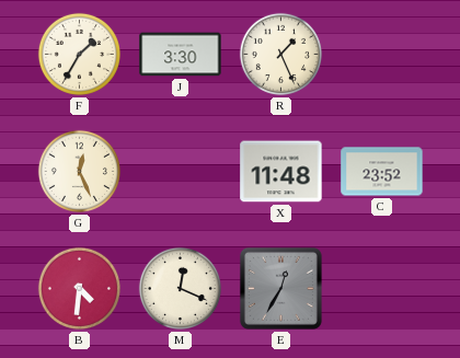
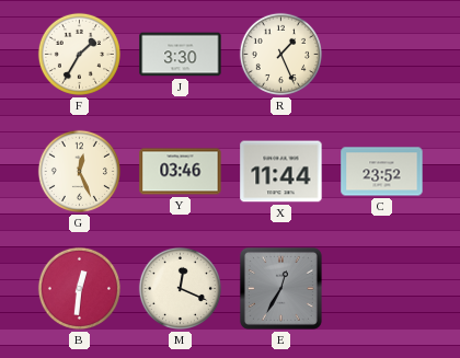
Y: none -> 03:46 (181, 172)
X: 11:48 -> 11:44 (281, 172)
B: 4:31 -> 12:31 (79, 288)
